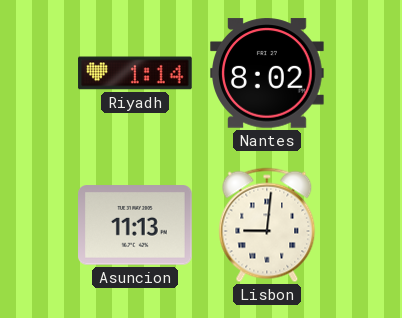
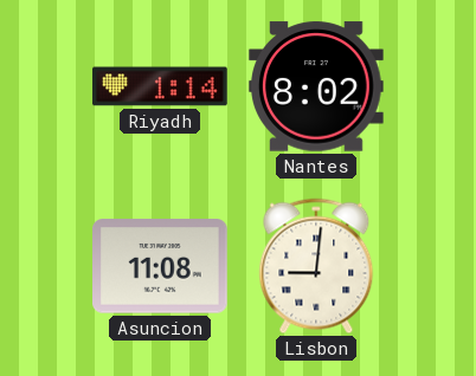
Asuncion: 11:13 -> 11:08 (161, 266)
